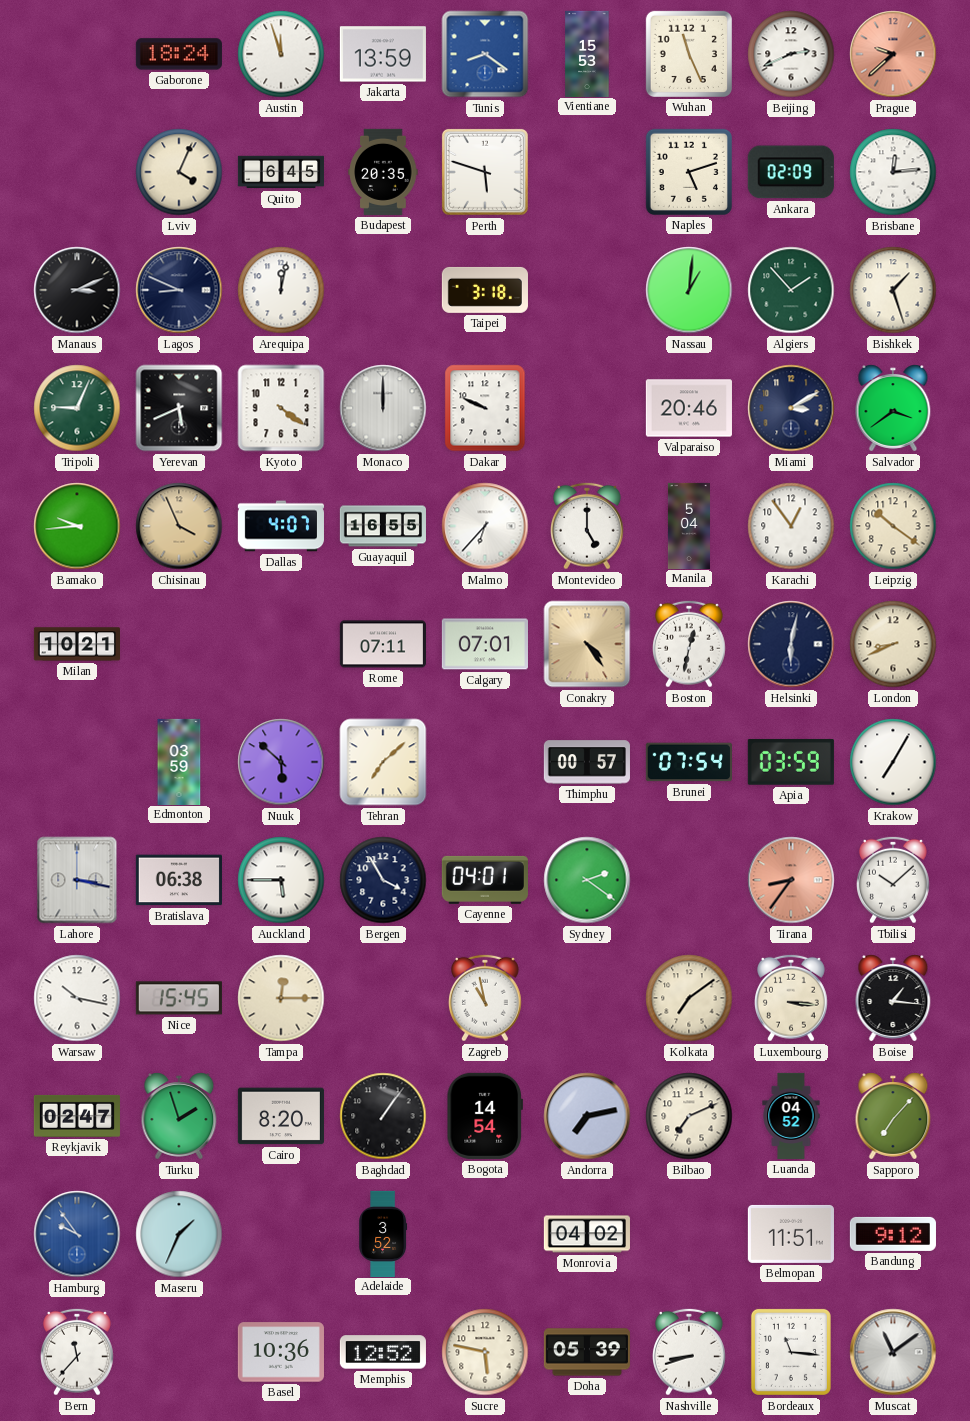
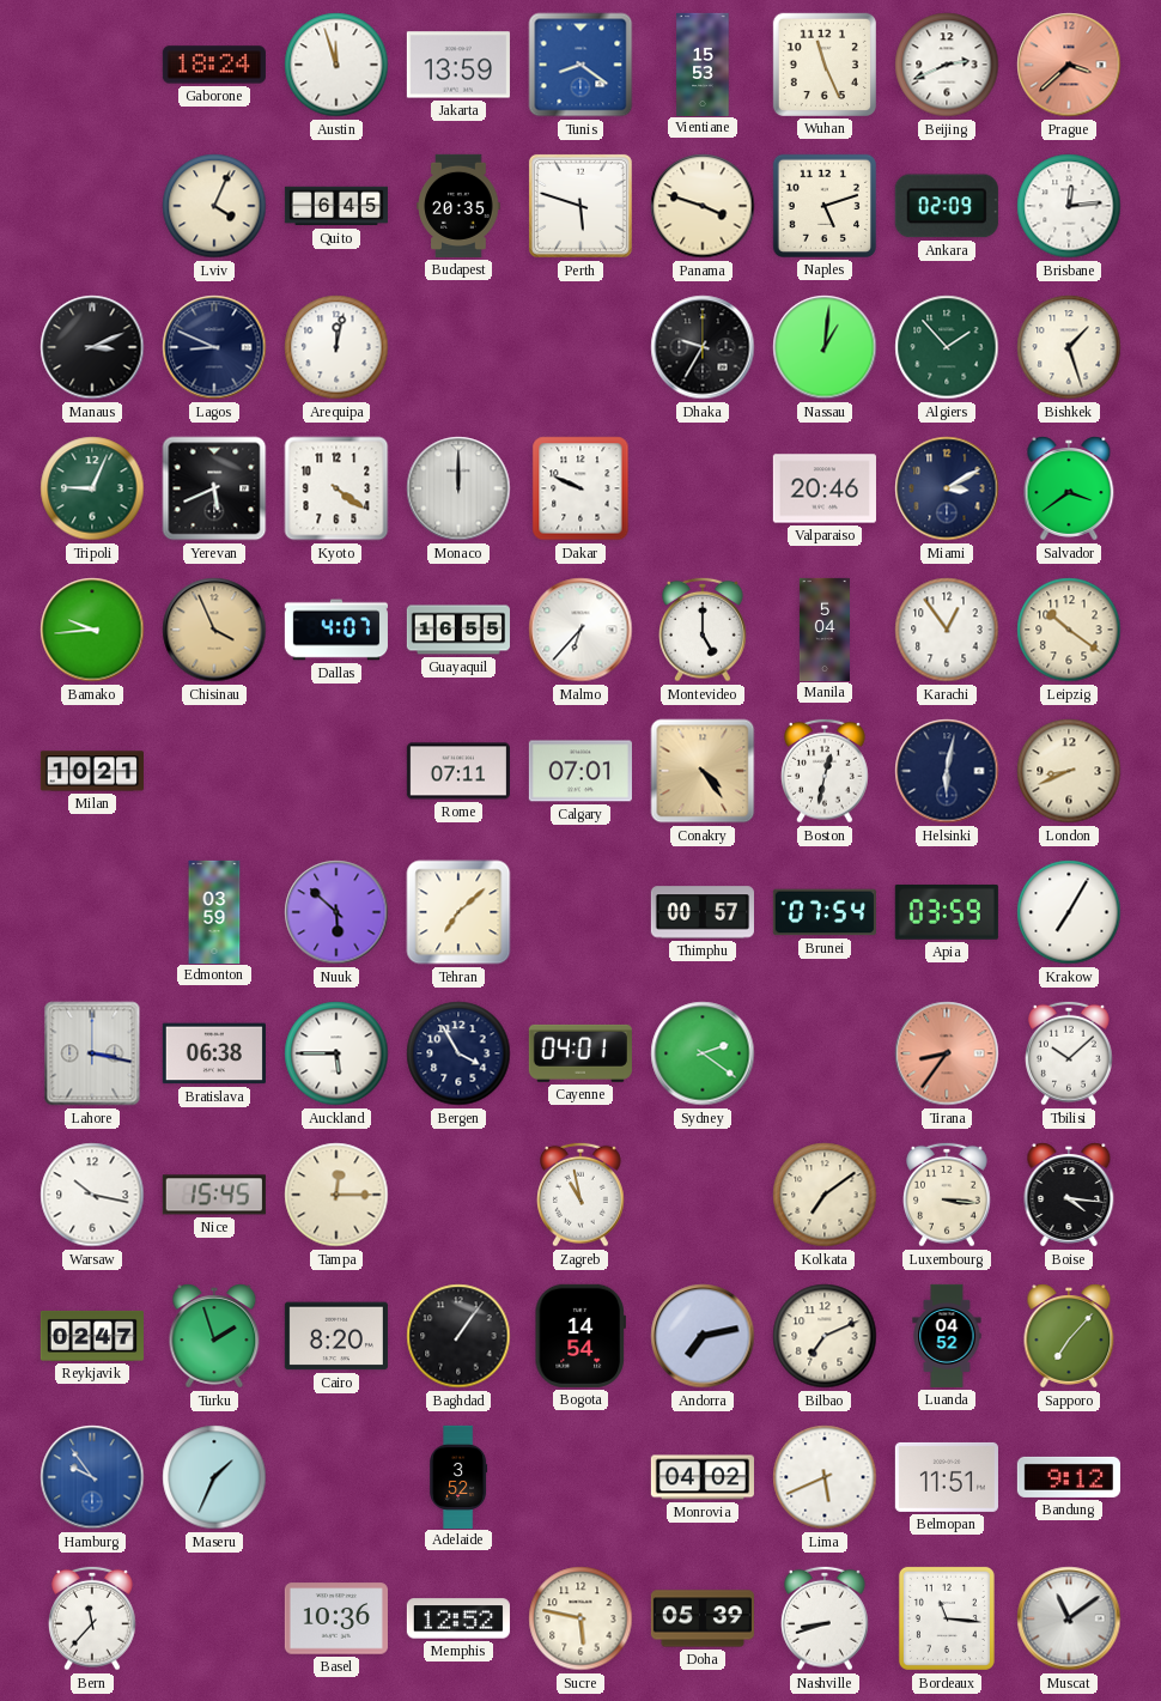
Prague: 9:38 -> 3:38 (1069, 65)
Panama: none -> 3:48 (703, 206)
Taipei: 3:18 -> none (485, 290)
Dhaka: none -> 9:35 (703, 347)
Boise: 1:16 -> 4:16 (1069, 1195)
Lima: none -> 5:41 (825, 1477)
